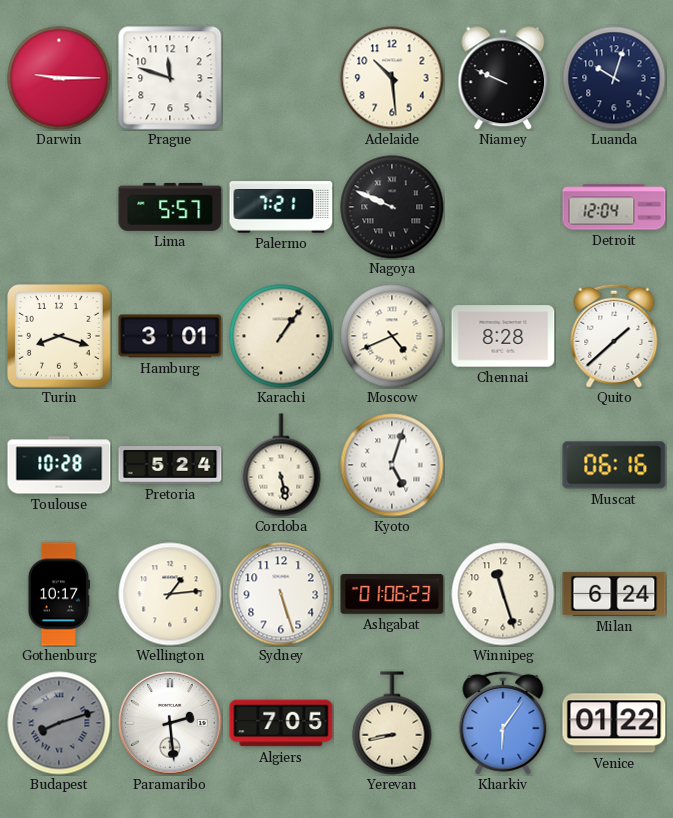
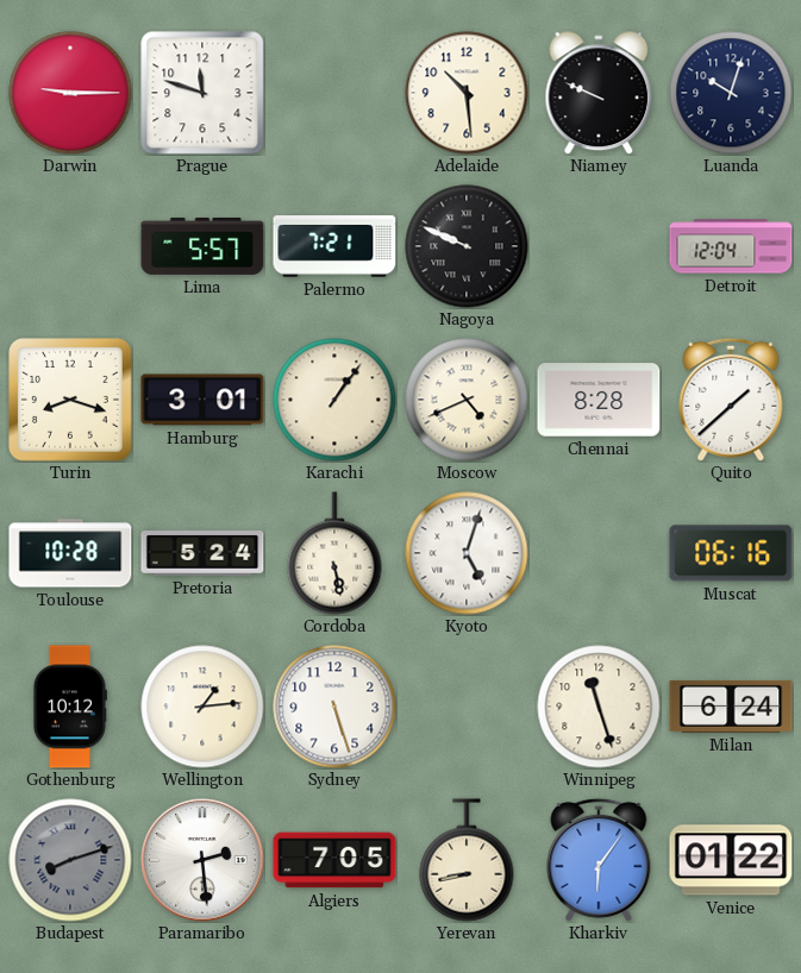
Gothenburg: 10:17 -> 10:12 (69, 707)
Ashgabat: 01:06 -> none (392, 595)
